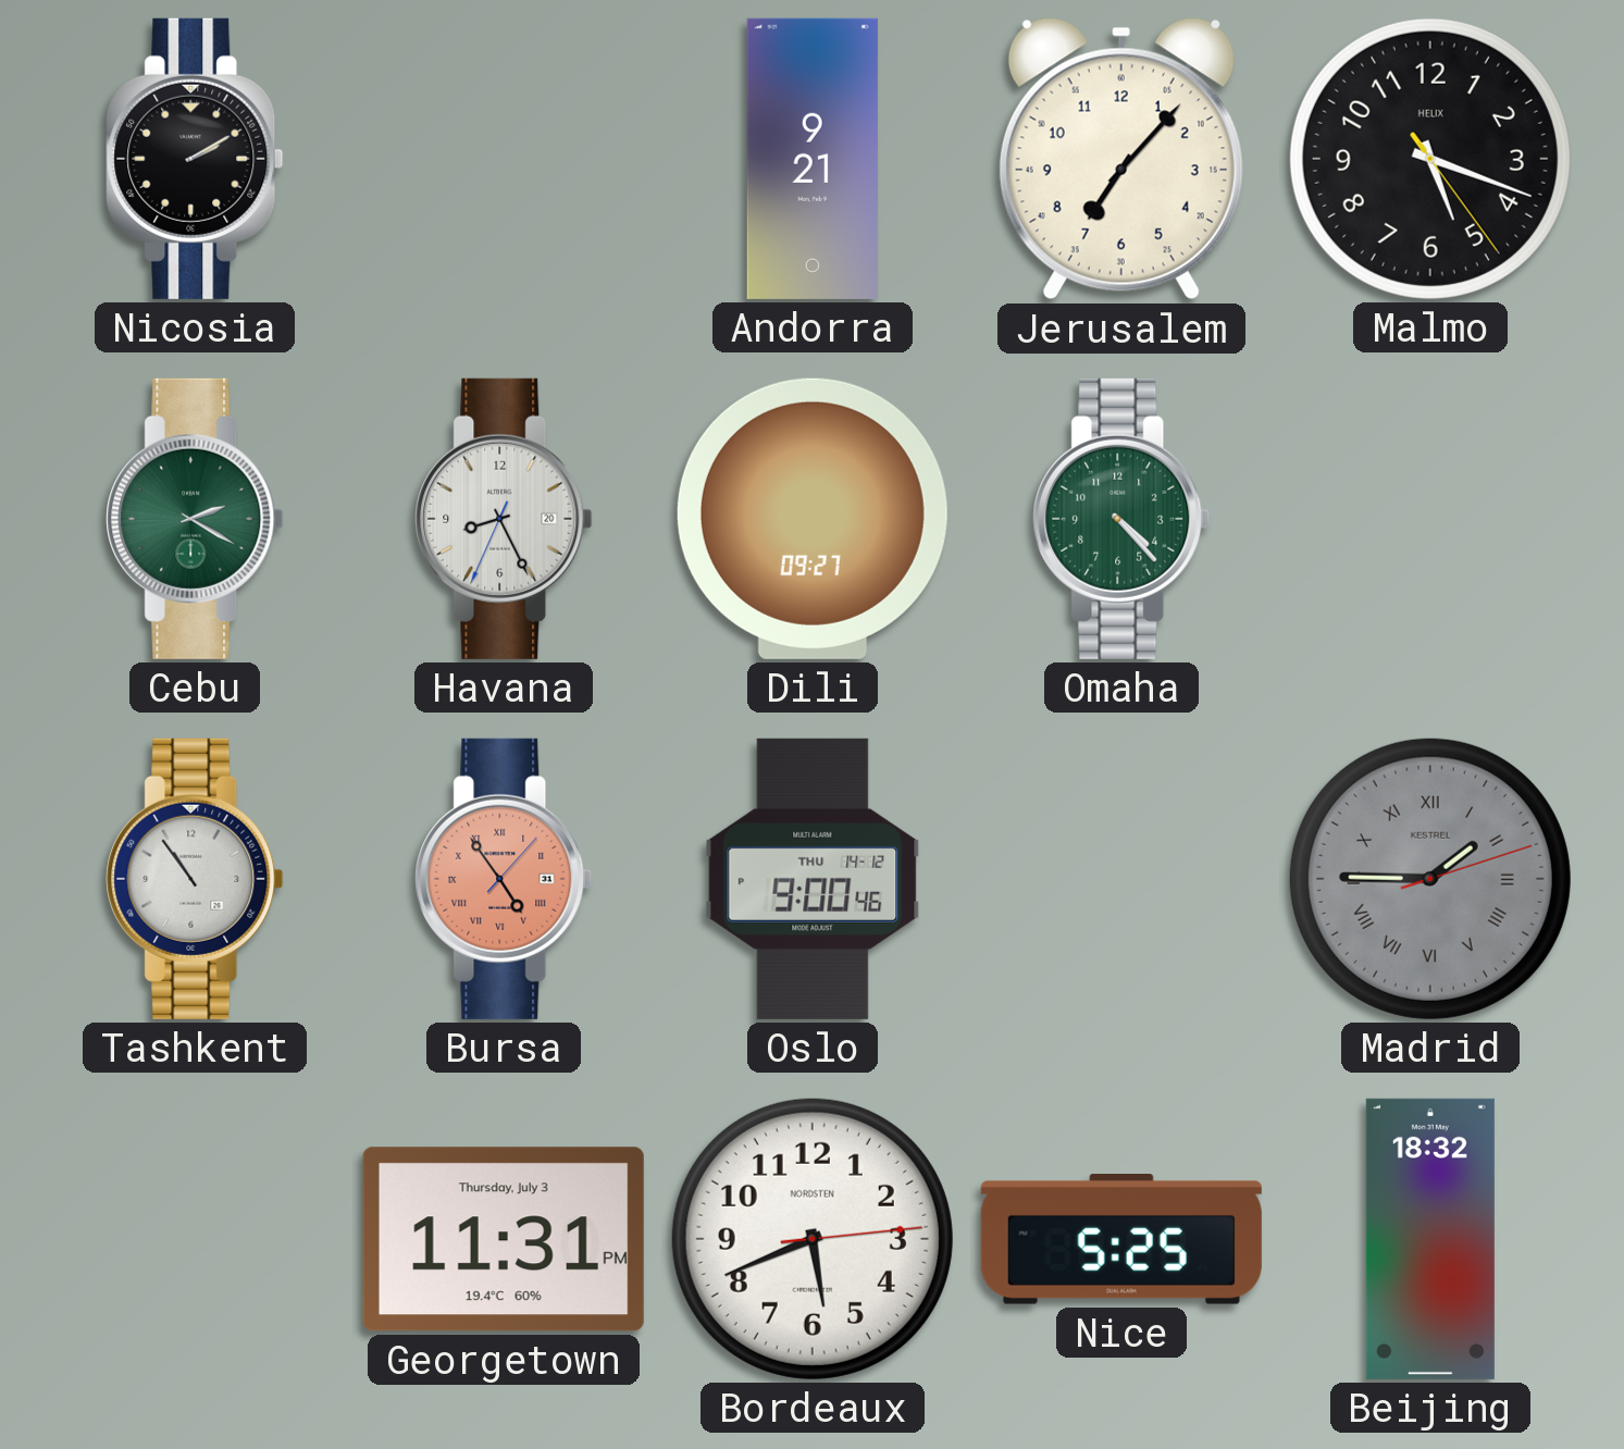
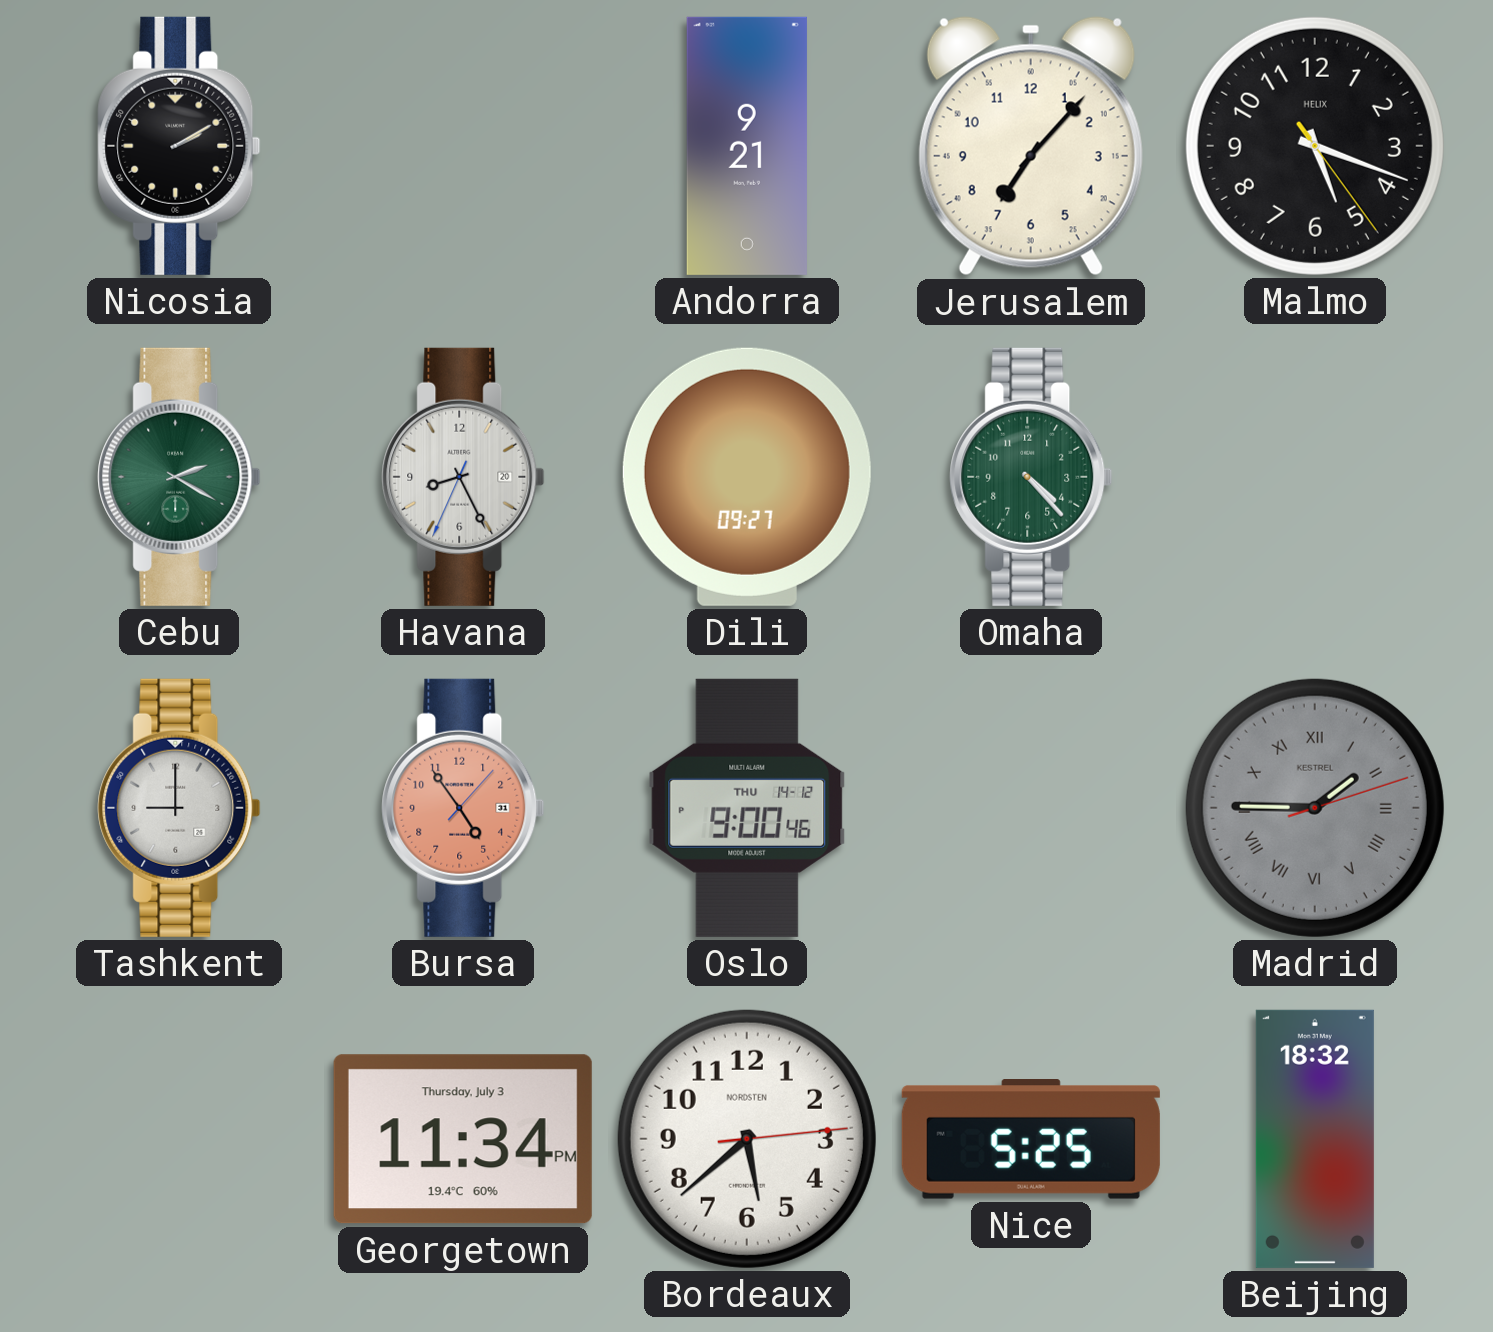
Tashkent: 10:54 -> 9:00 (179, 808)
Bursa numerals: Roman -> Arabic (463, 808)
Georgetown: 11:31 -> 11:34 (463, 1139)
Bordeaux: 5:41 -> 5:38 (747, 1139)
